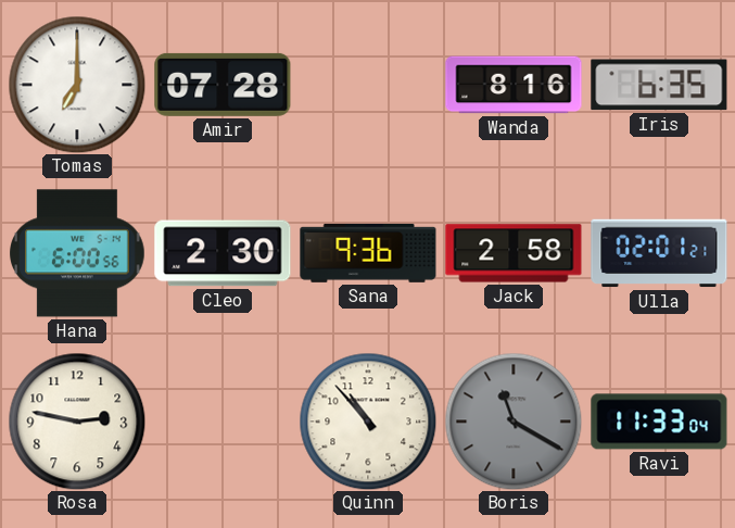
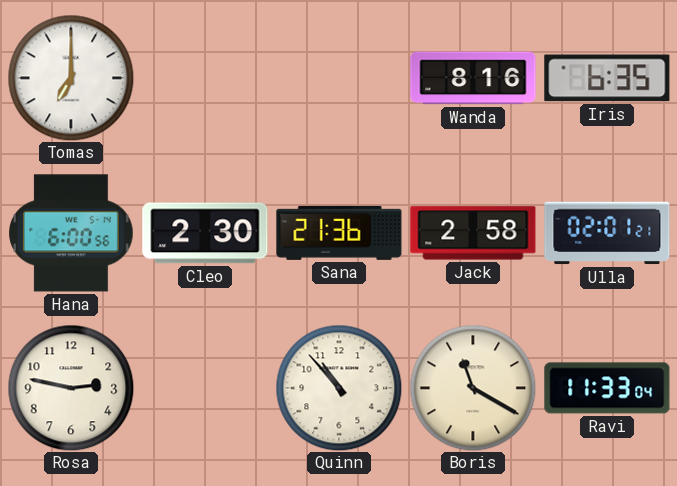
Amir: 07:28 -> none (223, 85)
Sana: 9:36 -> 21:36 (339, 233)
Boris dial: grey -> cream (473, 388)
